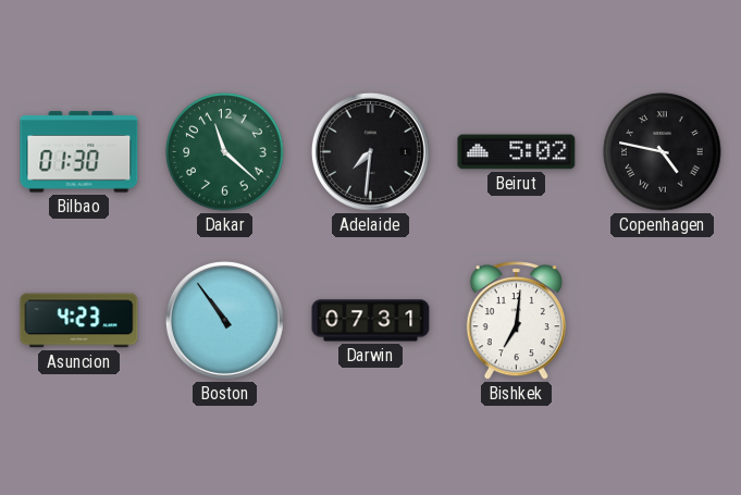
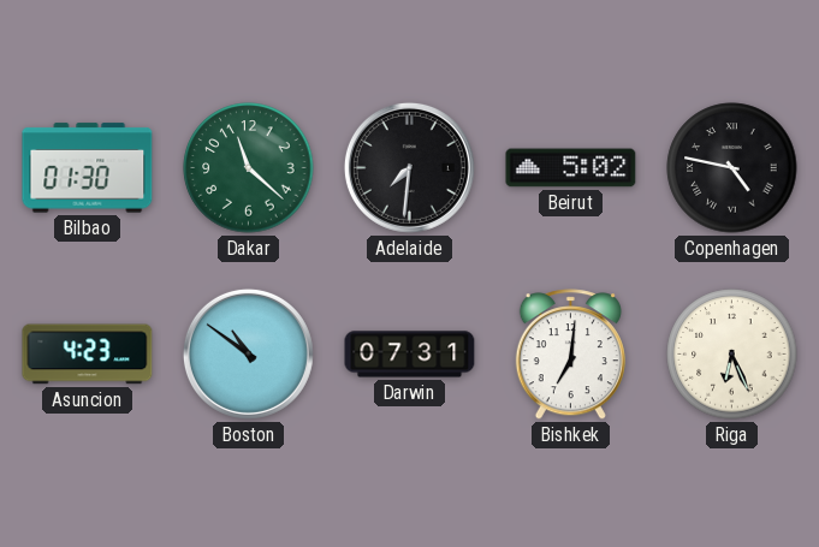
Boston: 10:54 -> 10:51 (248, 353)
Riga: none -> 6:26 (732, 355)
